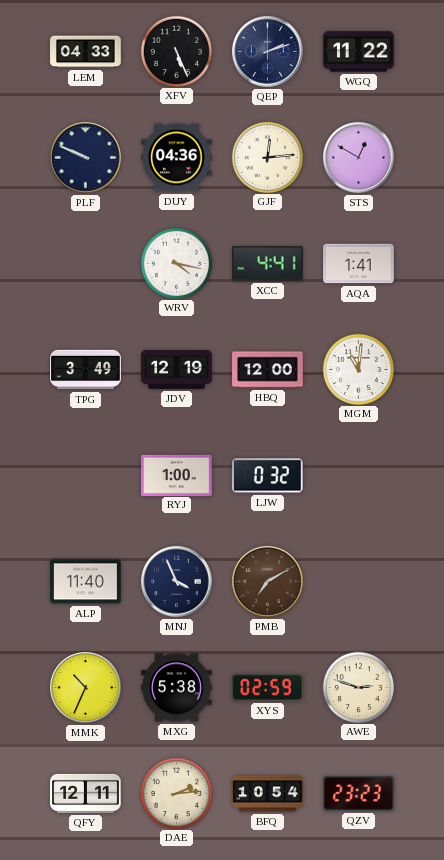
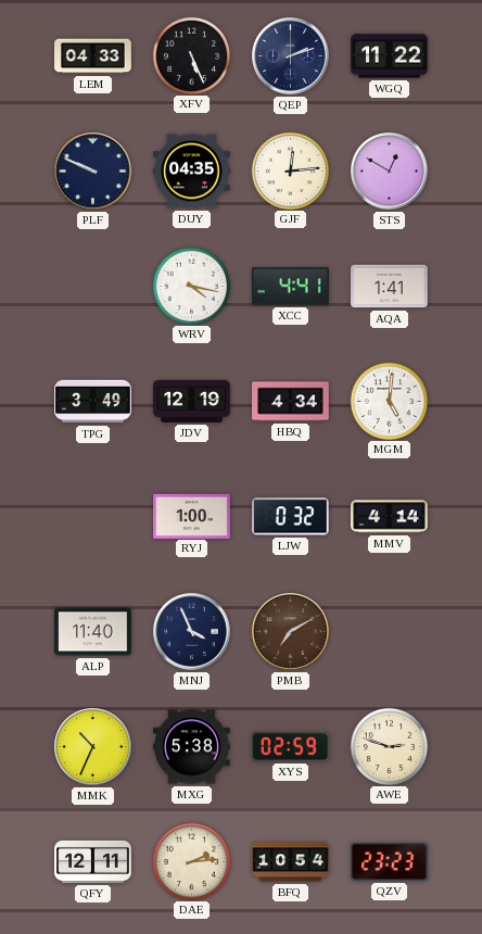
DUY: 04:36 -> 04:35 (192, 172)
HBQ: 12:00 -> 4:34 (291, 402)
MGM: 11:01 -> 5:01 (389, 401)
MMV: none -> 4:14 (390, 517)
